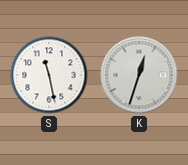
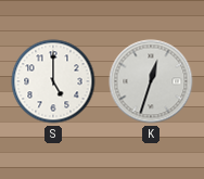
S: 11:28 -> 5:00 (53, 81)
